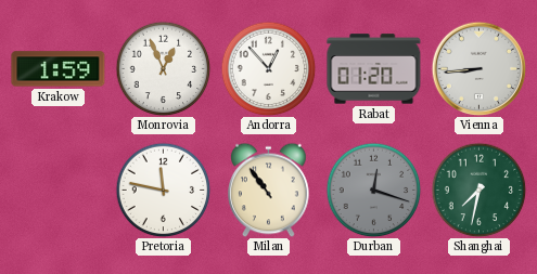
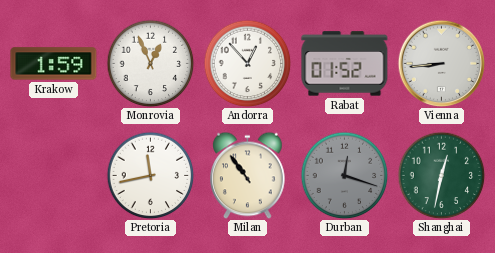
Rabat: 01:20 -> 01:52 (345, 64)
Pretoria: 11:47 -> 11:43 (150, 175)
Shanghai: 7:32 -> 12:32 (441, 175)
